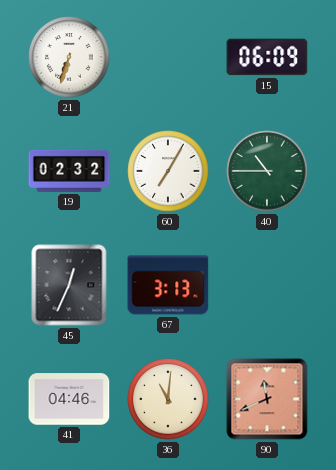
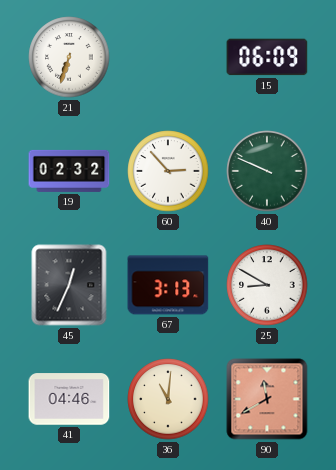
60: 7:05 -> 2:53 (168, 171)
40: 10:45 -> 9:49 (267, 171)
25: none -> 8:50 (267, 285)
90: 11:41 -> 11:40 (267, 399)
